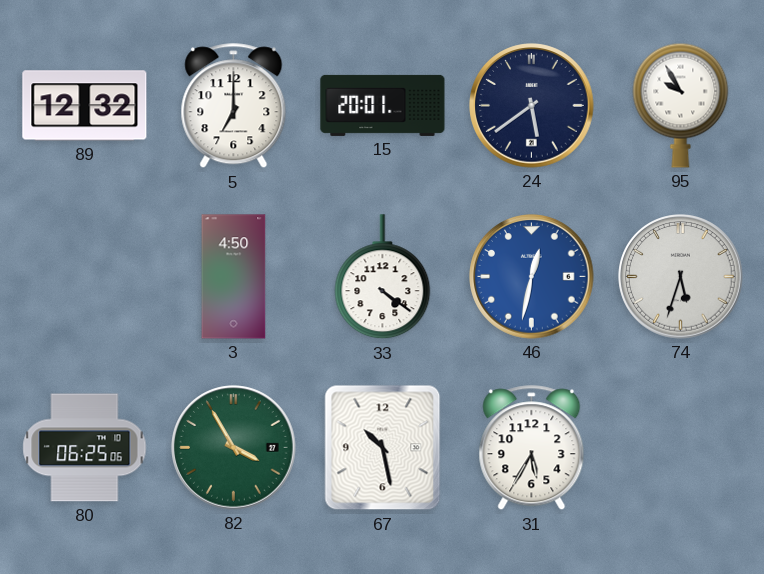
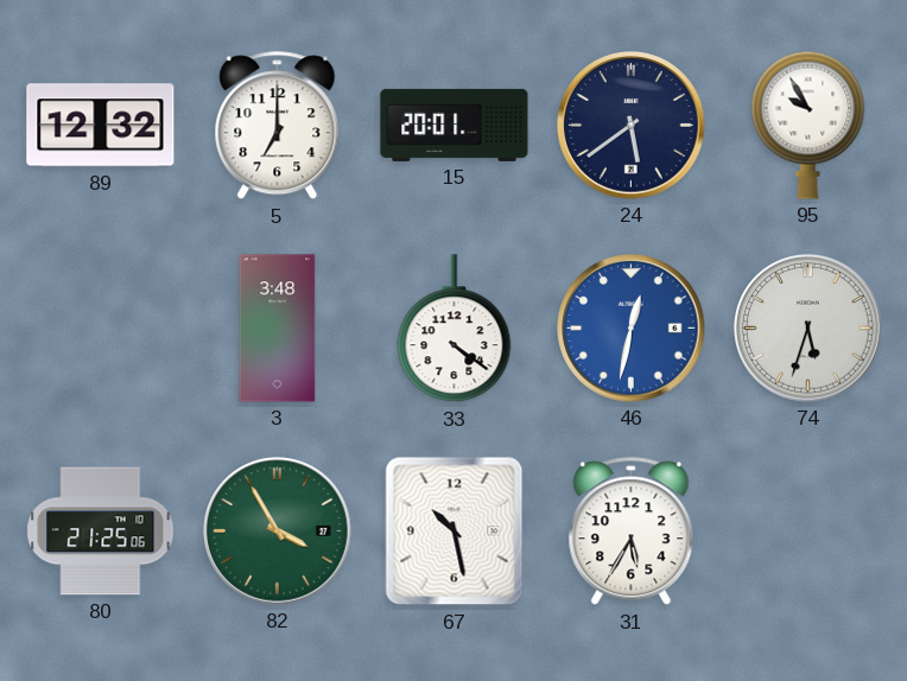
3: 4:50 -> 3:48 (278, 329)
80: 06:25 -> 21:25 (101, 532)
